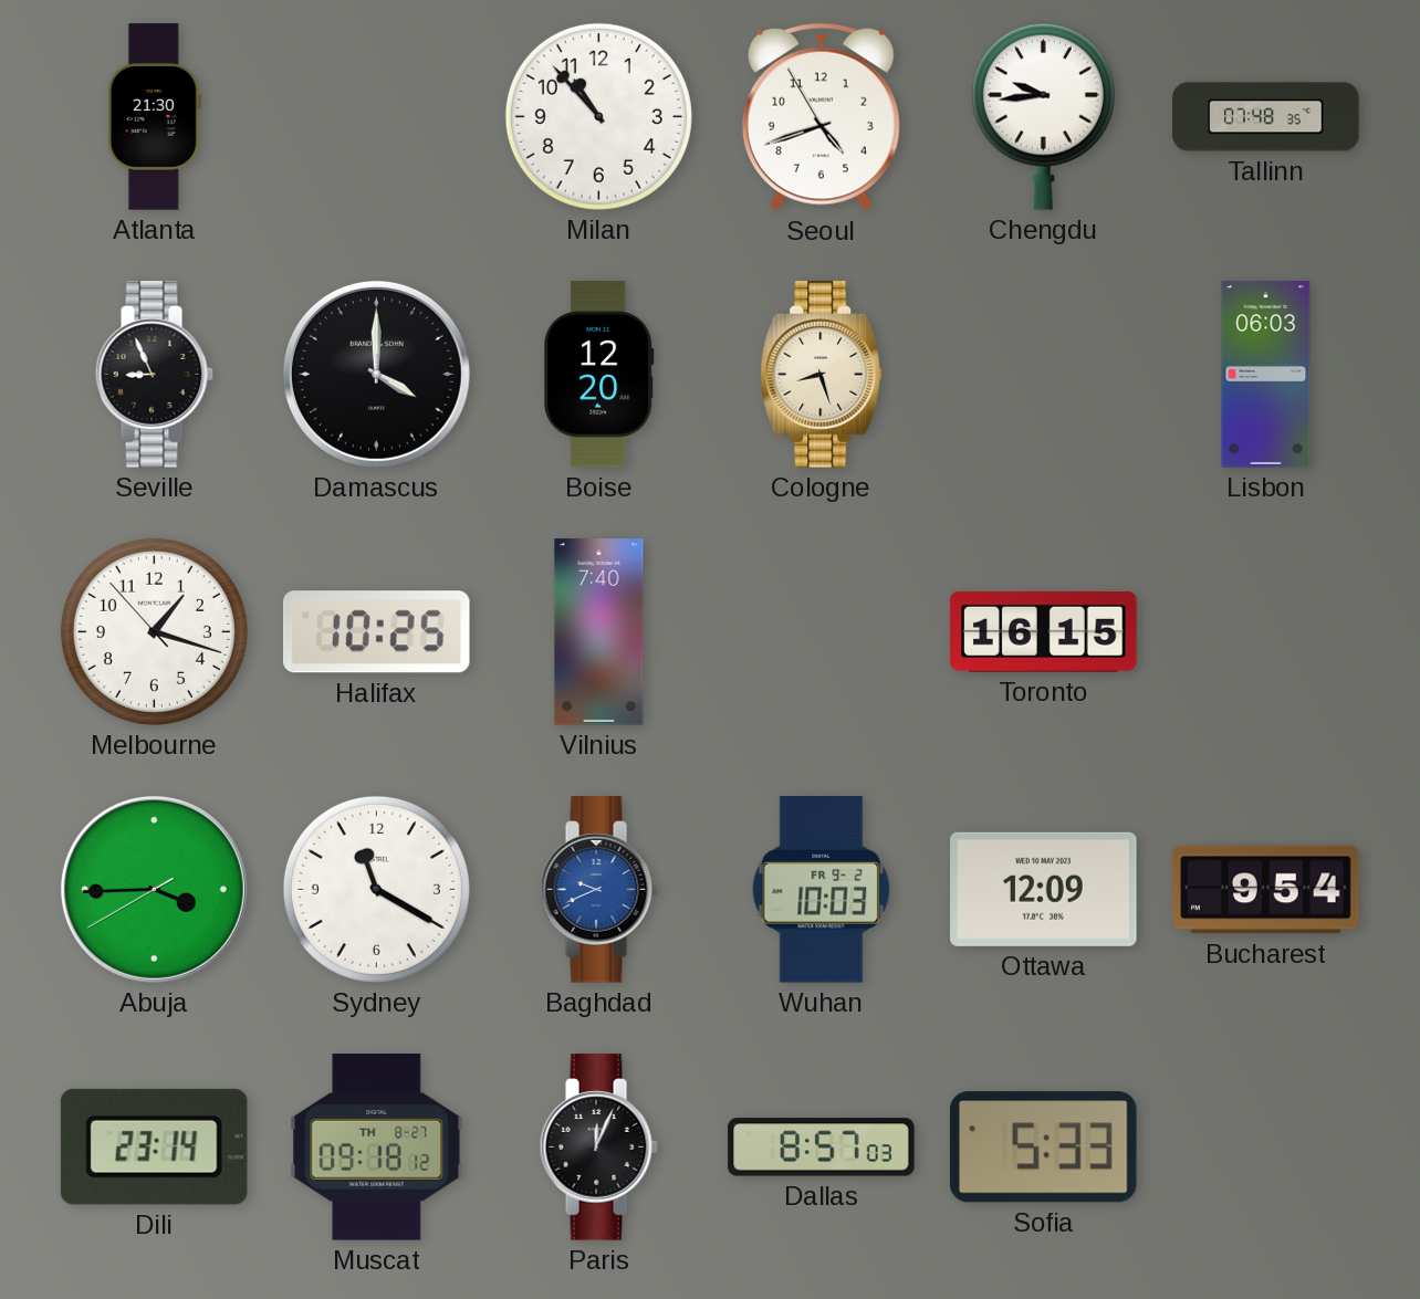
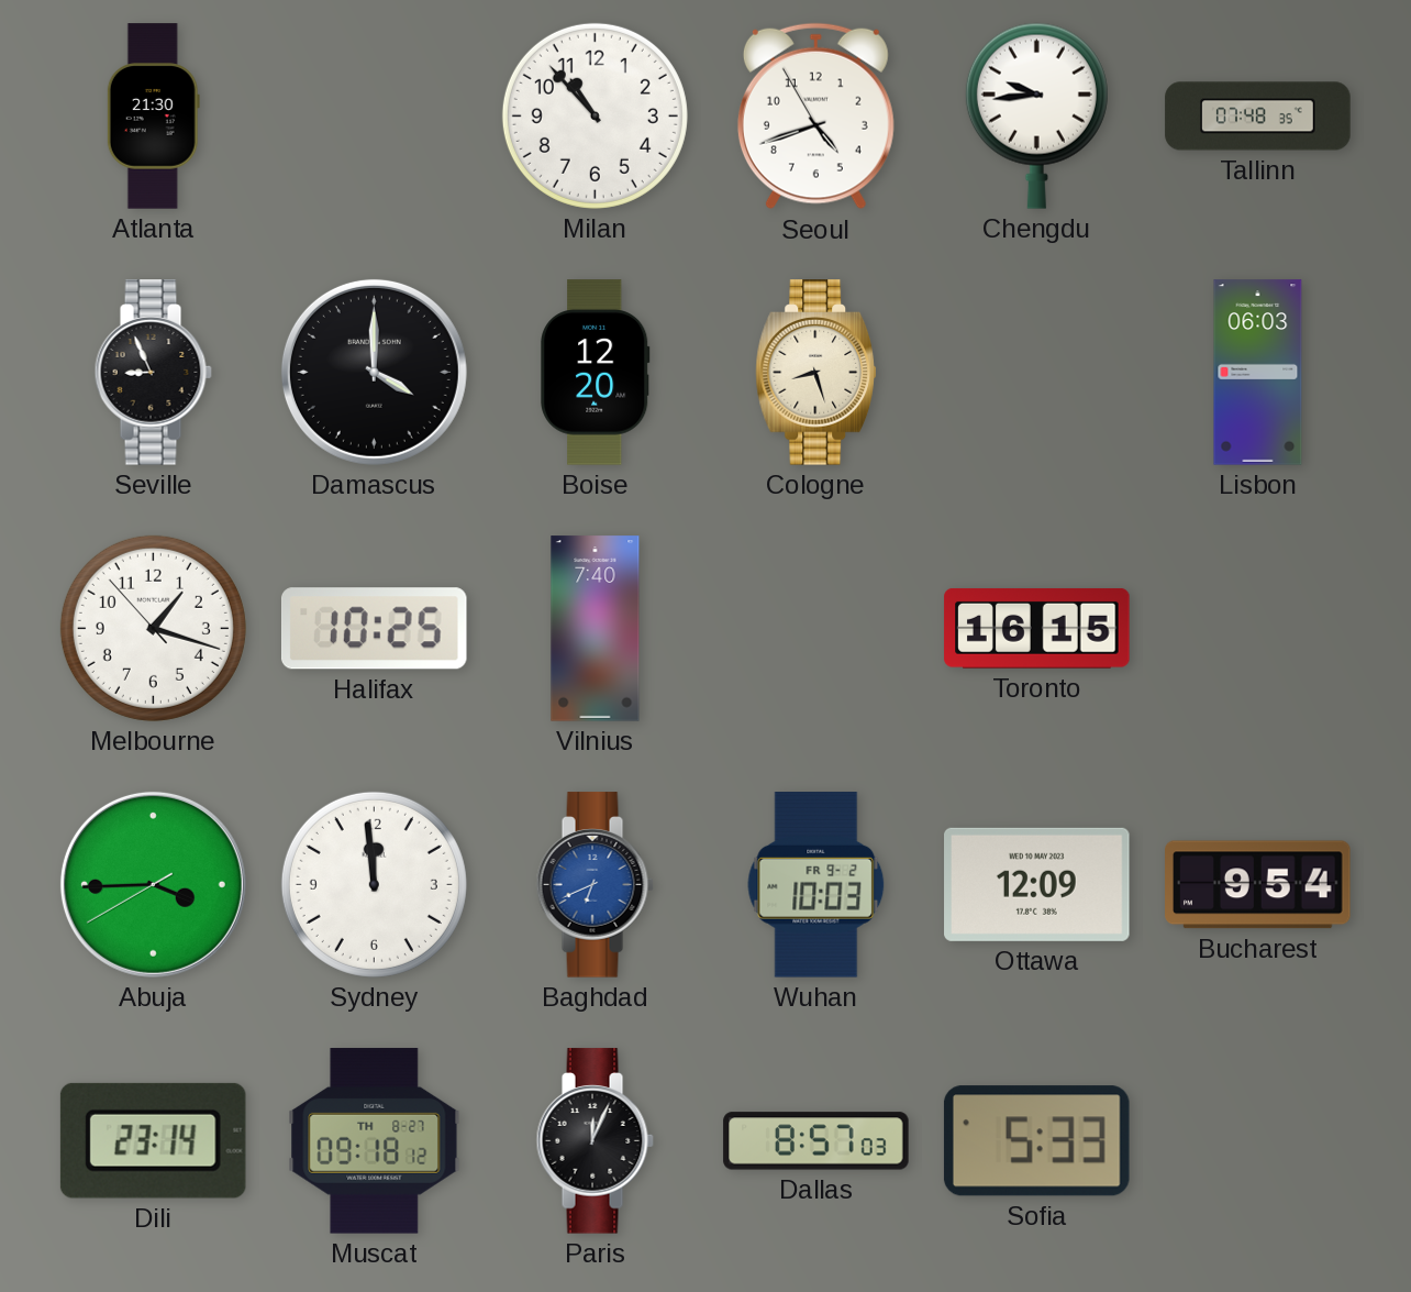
Sydney: 11:20 -> 11:59 (374, 884)
Baghdad: 9:41 -> 6:41 (595, 885)
